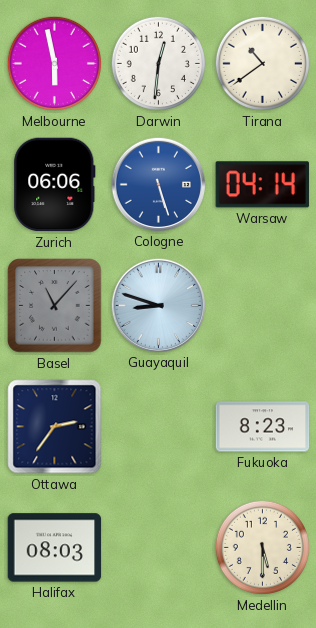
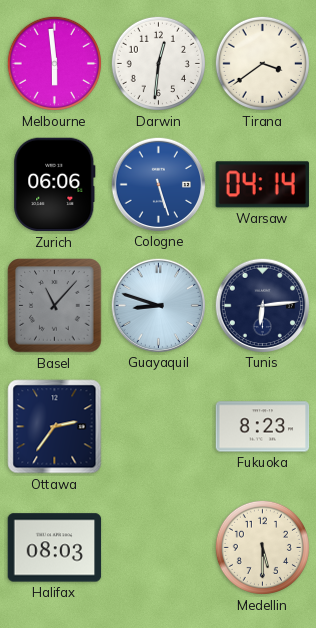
Melbourne: 5:58 -> 5:59 (54, 63)
Tirana: 10:39 -> 3:39 (262, 63)
Tunis: none -> 6:14 (262, 305)
